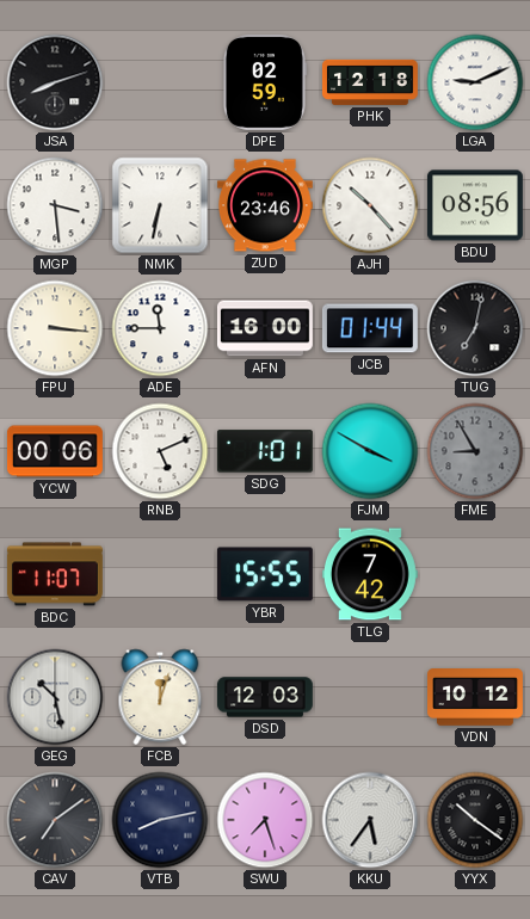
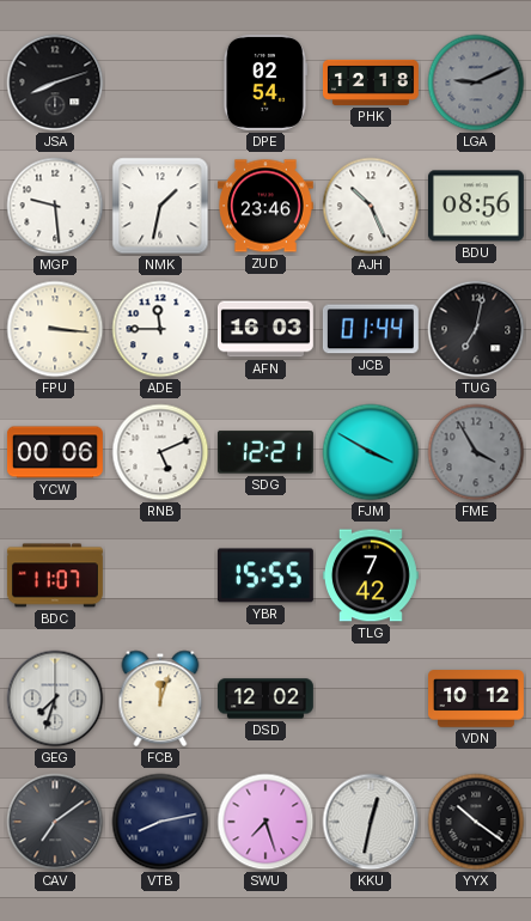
DPE: 02:59 -> 02:54 (264, 83)
LGA dial: white -> grey (476, 83)
MGP: 3:29 -> 9:29 (55, 206)
NMK: 6:32 -> 1:32 (160, 206)
AJH: 10:23 -> 10:26 (371, 206)
AFN: 16:00 -> 16:03 (265, 329)
SDG: 1:01 -> 12:21 (265, 452)
FME: 8:55 -> 3:55 (476, 452)
GEG: 10:28 -> 7:33 (55, 699)
DSD: 12:03 -> 12:02 (265, 699)
KKU: 5:36 -> 12:32 (371, 822)
